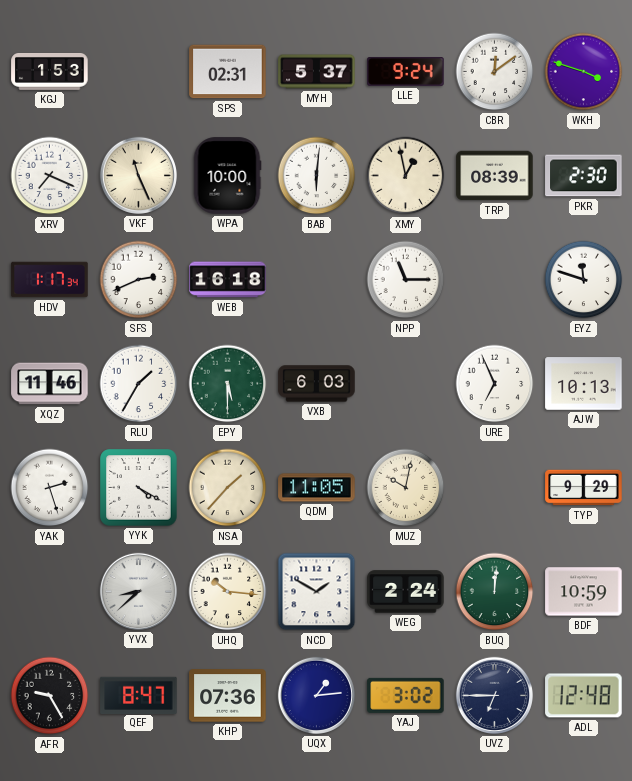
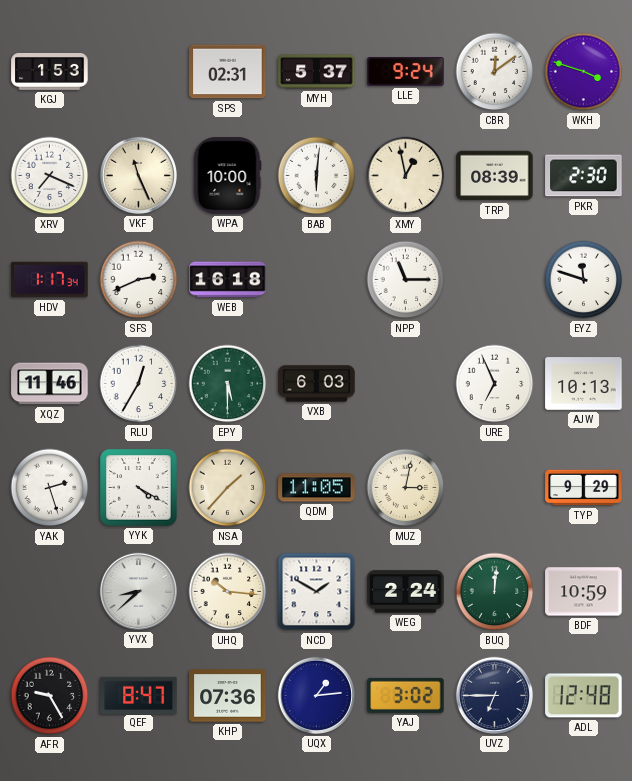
RLU: 1:35 -> 12:35 (139, 384)
MUZ: 10:02 -> 3:02 (406, 488)
